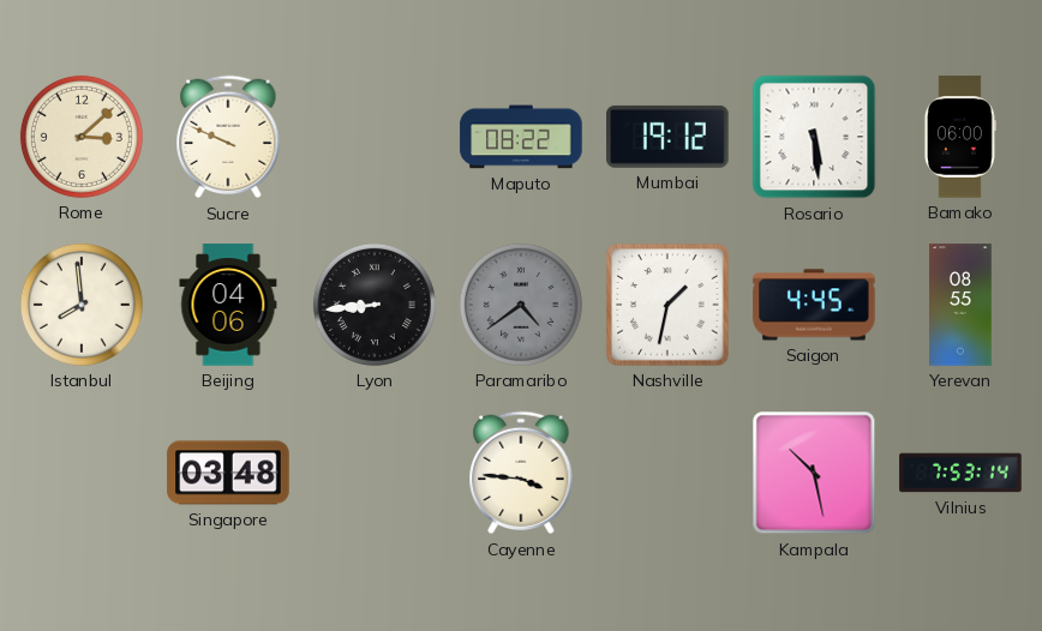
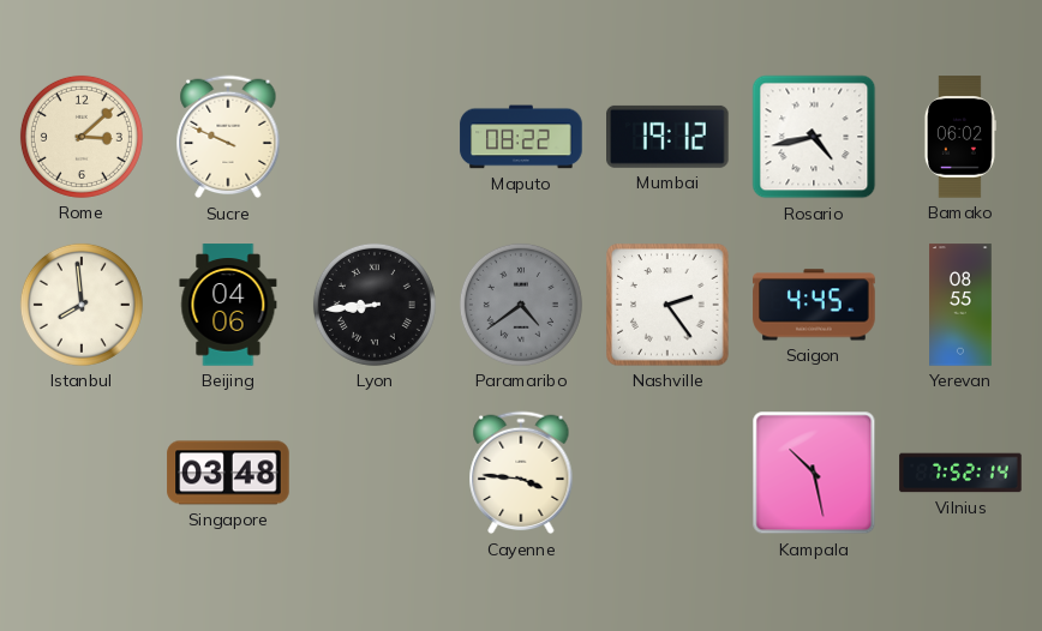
Rosario: 5:29 -> 4:43 (814, 137)
Bamako: 06:00 -> 06:02 (960, 137)
Nashville: 1:32 -> 2:24 (667, 305)
Vilnius: 7:53 -> 7:52 (960, 473)
